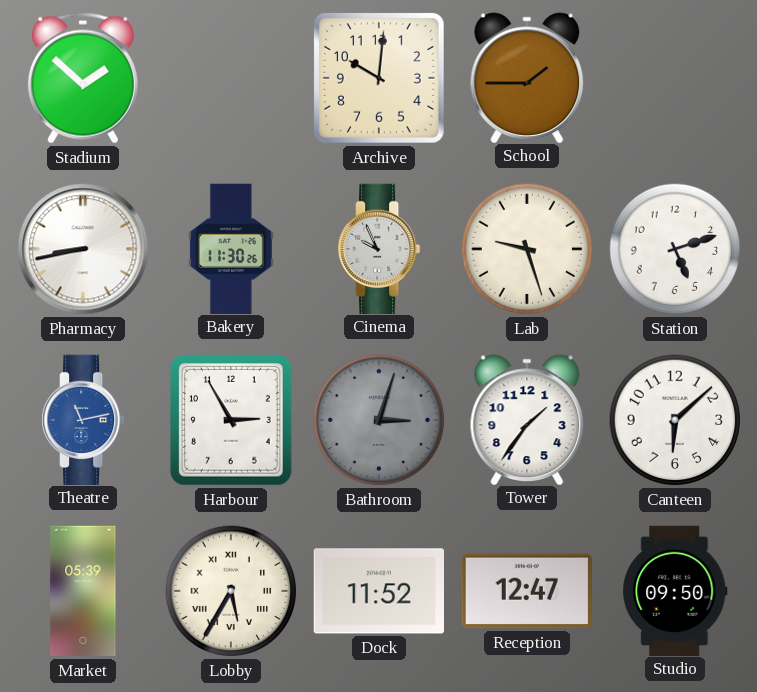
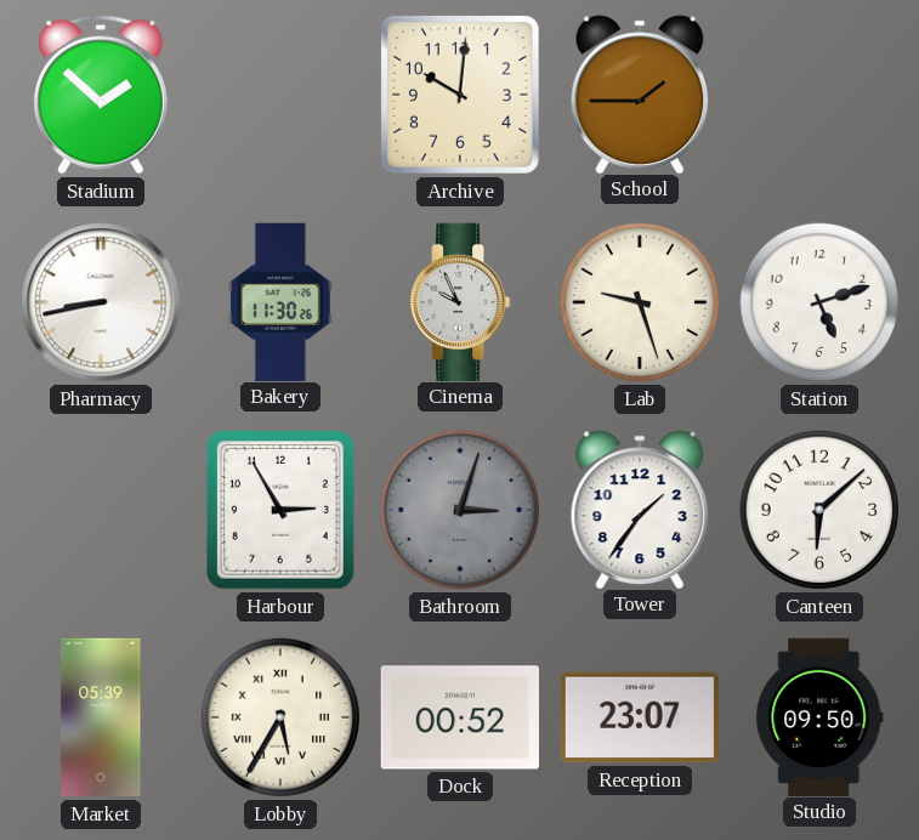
Theatre: 11:13 -> none (84, 419)
Dock: 11:52 -> 00:52 (459, 717)
Reception: 12:47 -> 23:07 (639, 717)
